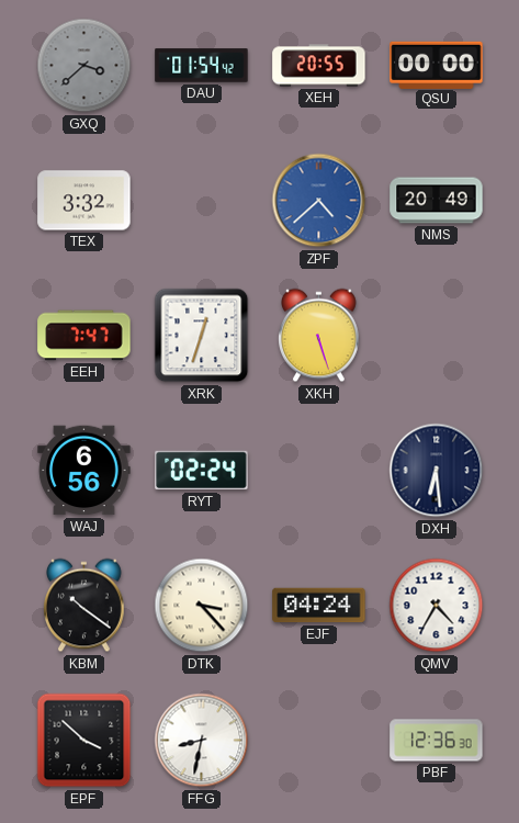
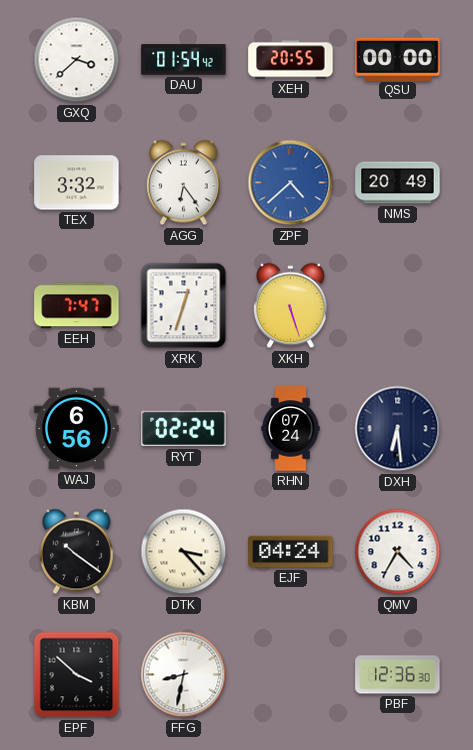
GXQ dial: grey -> white (77, 60)
AGG: none -> 6:24 (184, 183)
RHN: none -> 07:24 (291, 429)
